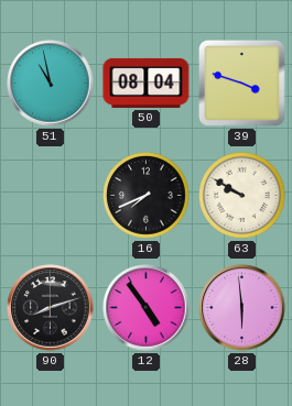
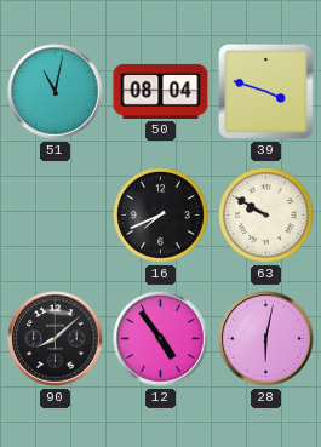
51: 10:58 -> 11:02 (56, 92)
90: 8:12 -> 8:08 (56, 339)
28: 5:59 -> 6:02 (266, 339)
